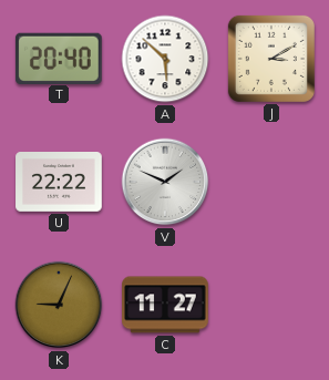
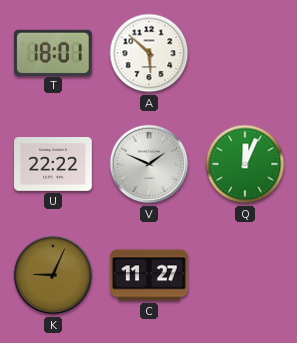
T: 20:40 -> 18:01 (53, 52)
J: 3:10 -> none (271, 59)
Q: none -> 12:04 (245, 164)
